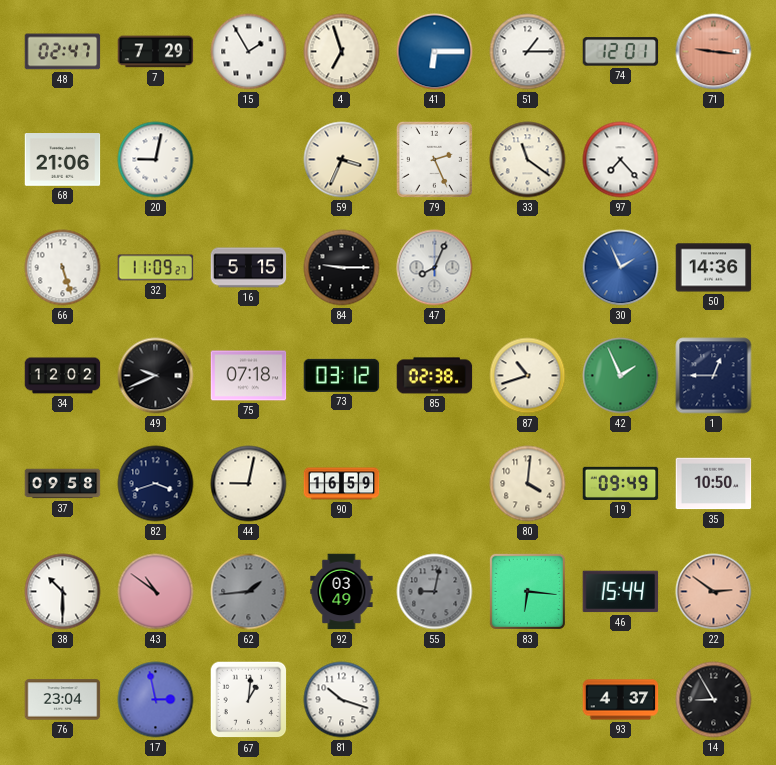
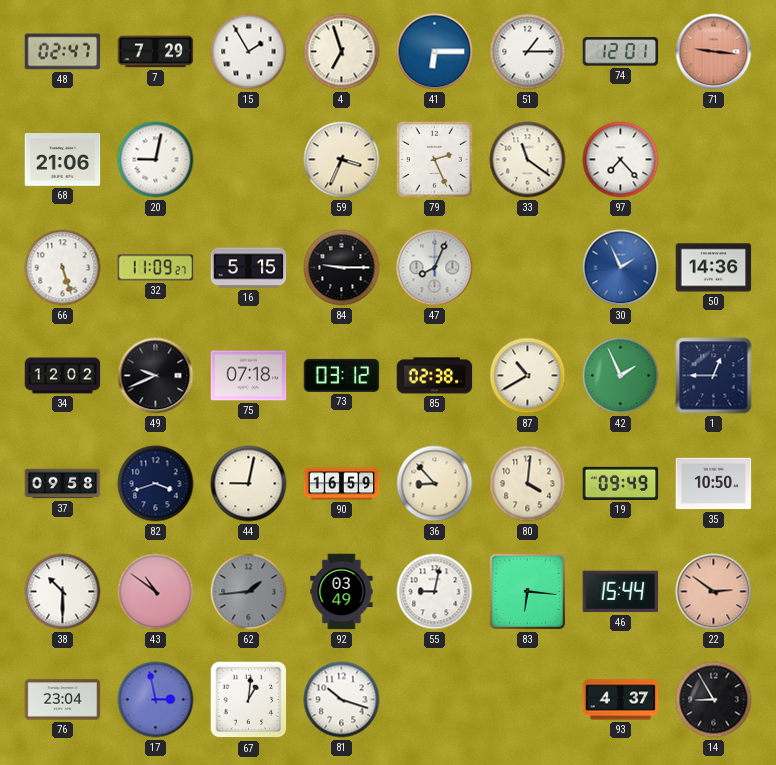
87: 10:42 -> 10:40 (528, 376)
36: none -> 8:53 (435, 484)
55 dial: grey -> white (435, 592)
